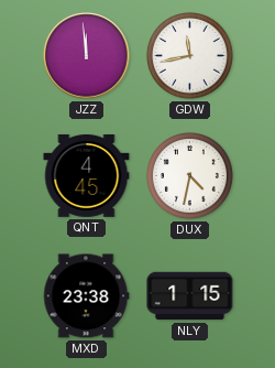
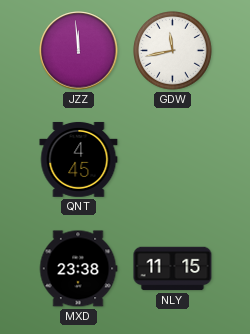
DUX: 4:32 -> none (190, 176)
NLY: 1:15 -> 11:15 (173, 269)
